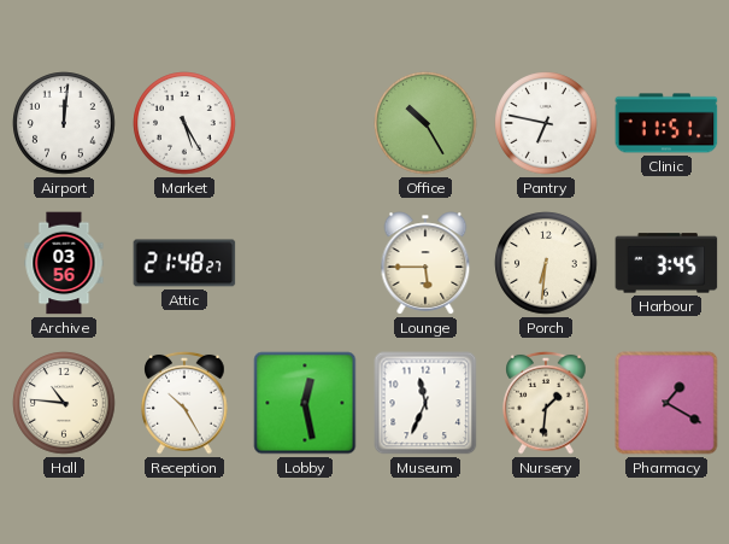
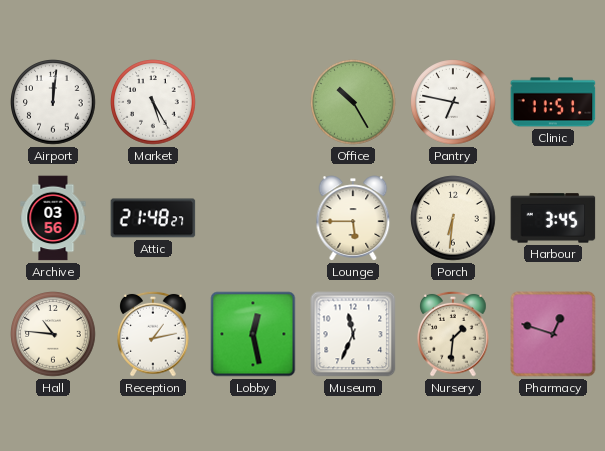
Reception: 10:25 -> 1:13 (153, 334)
Pharmacy: 1:20 -> 12:48 (553, 334)
